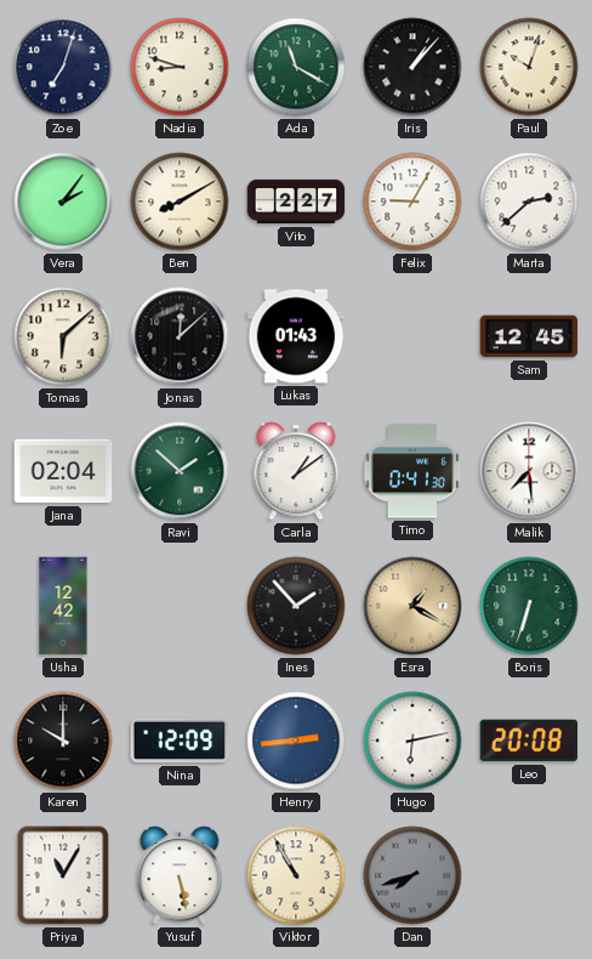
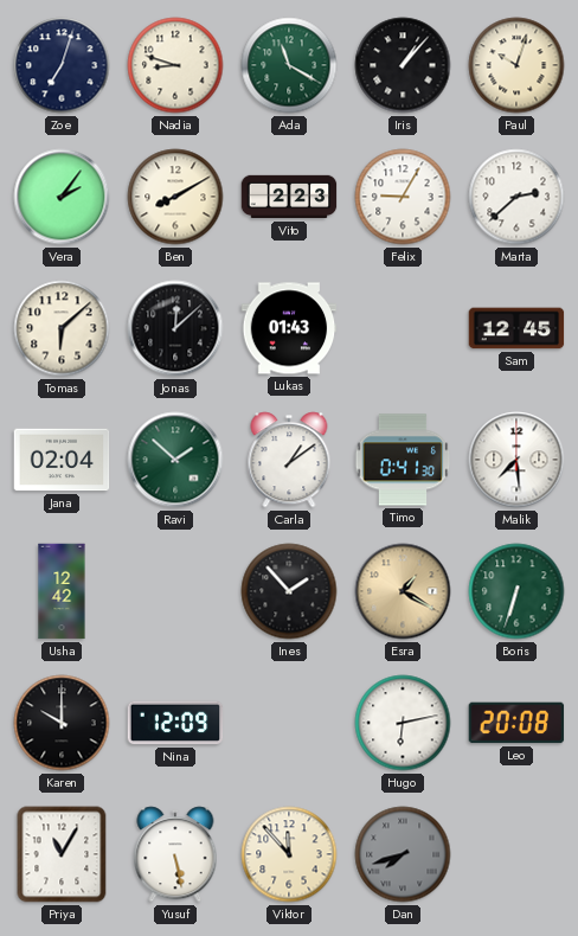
Vito: 2:27 -> 2:23 (289, 197)
Henry: 2:44 -> none (296, 740)
Viktor: 10:55 -> 11:53 (289, 854)
